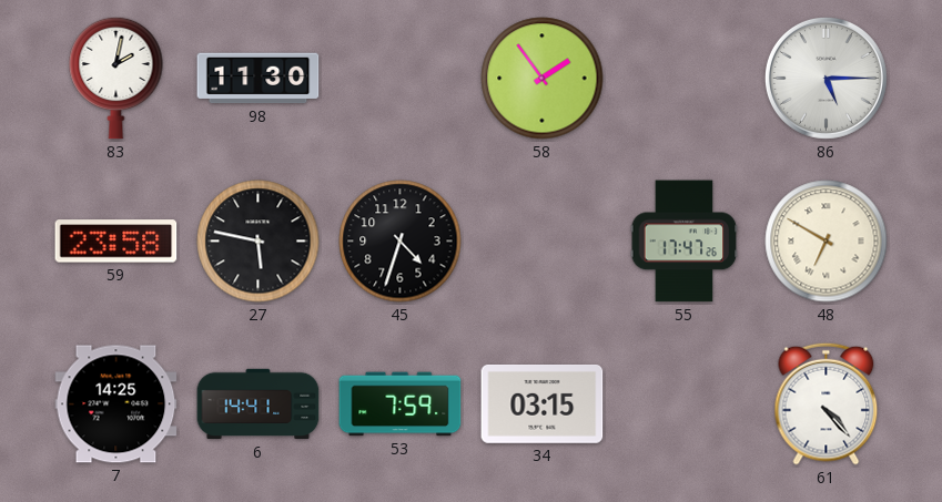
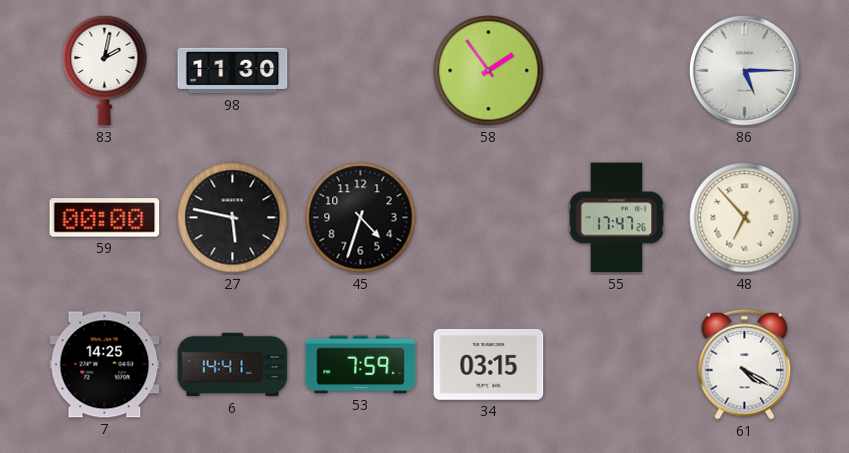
59: 23:58 -> 00:00 (105, 218)
48: 6:50 -> 6:53 (745, 218)
61: 4:23 -> 4:20 (745, 364)
